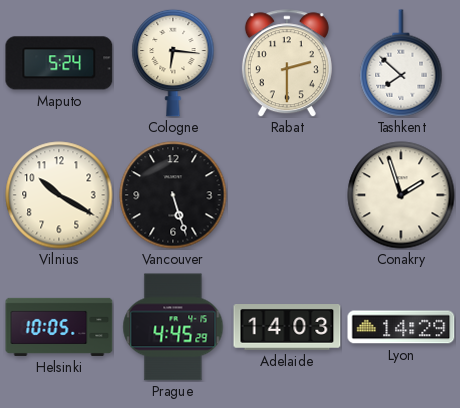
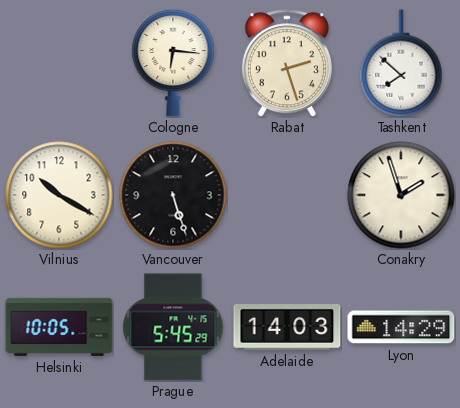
Maputo: 5:24 -> none (59, 63)
Rabat: 2:30 -> 2:27 (287, 63)
Prague: 4:45 -> 5:45 (173, 327)
